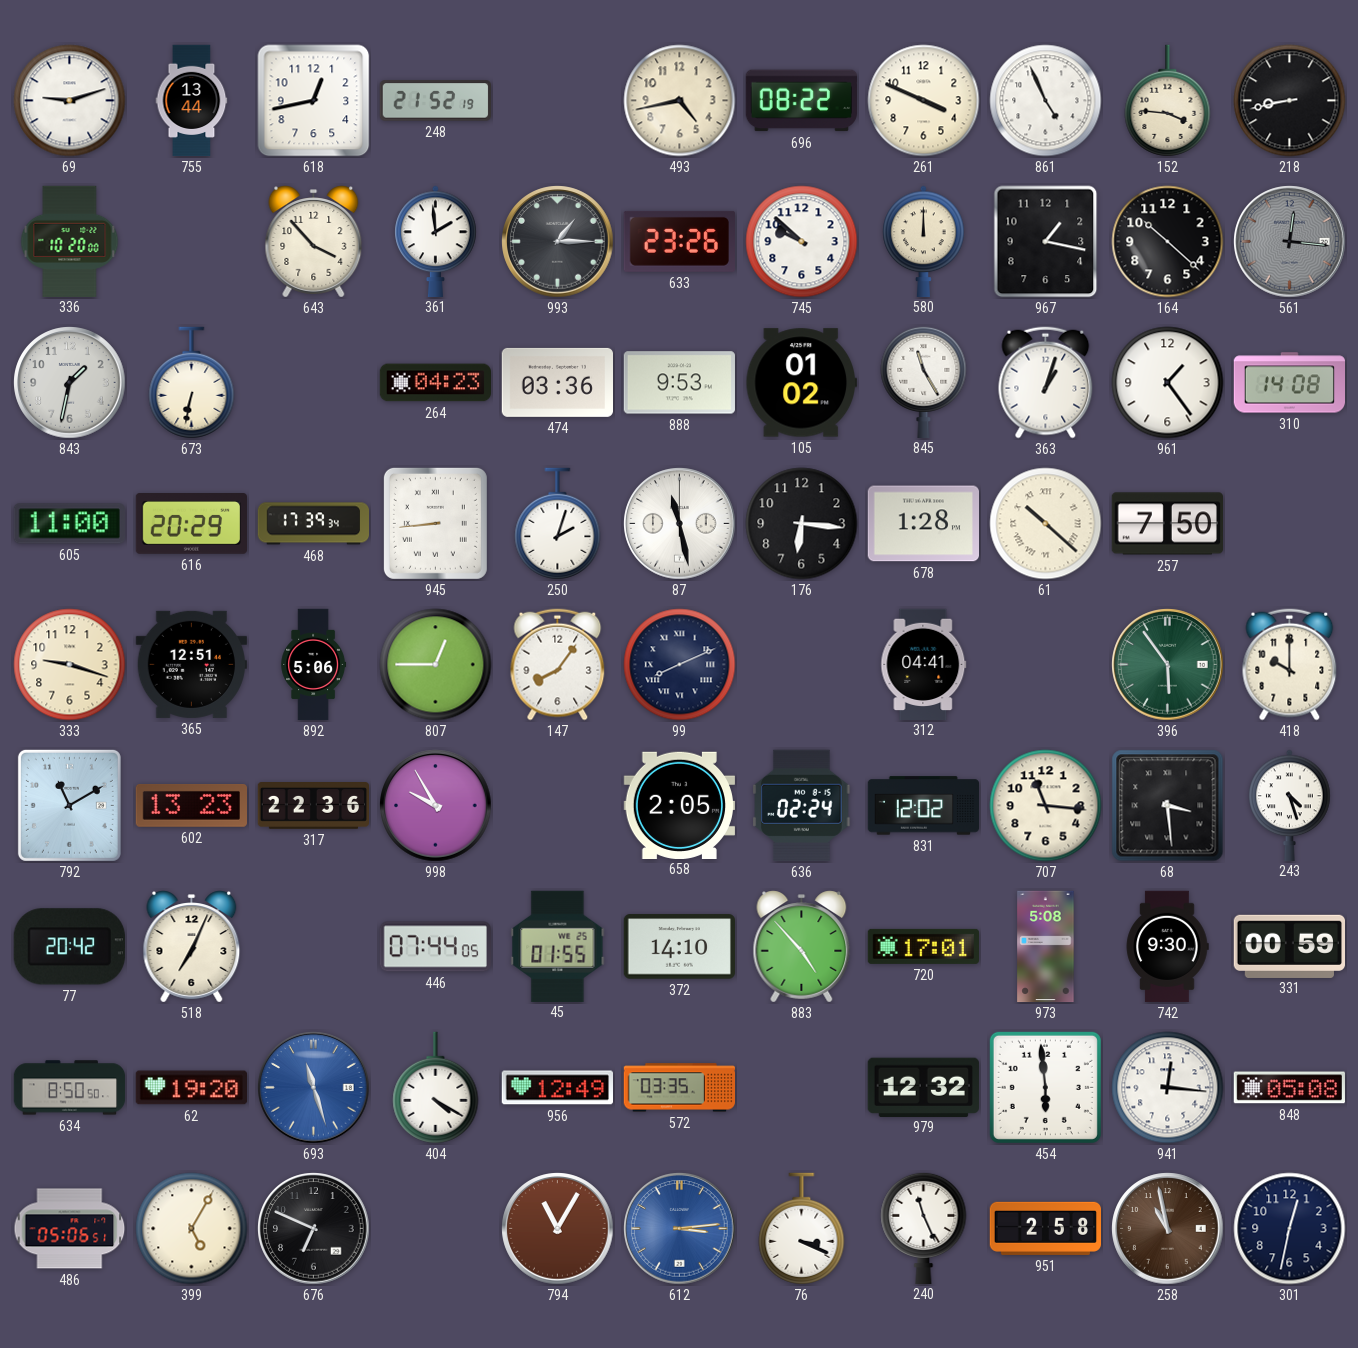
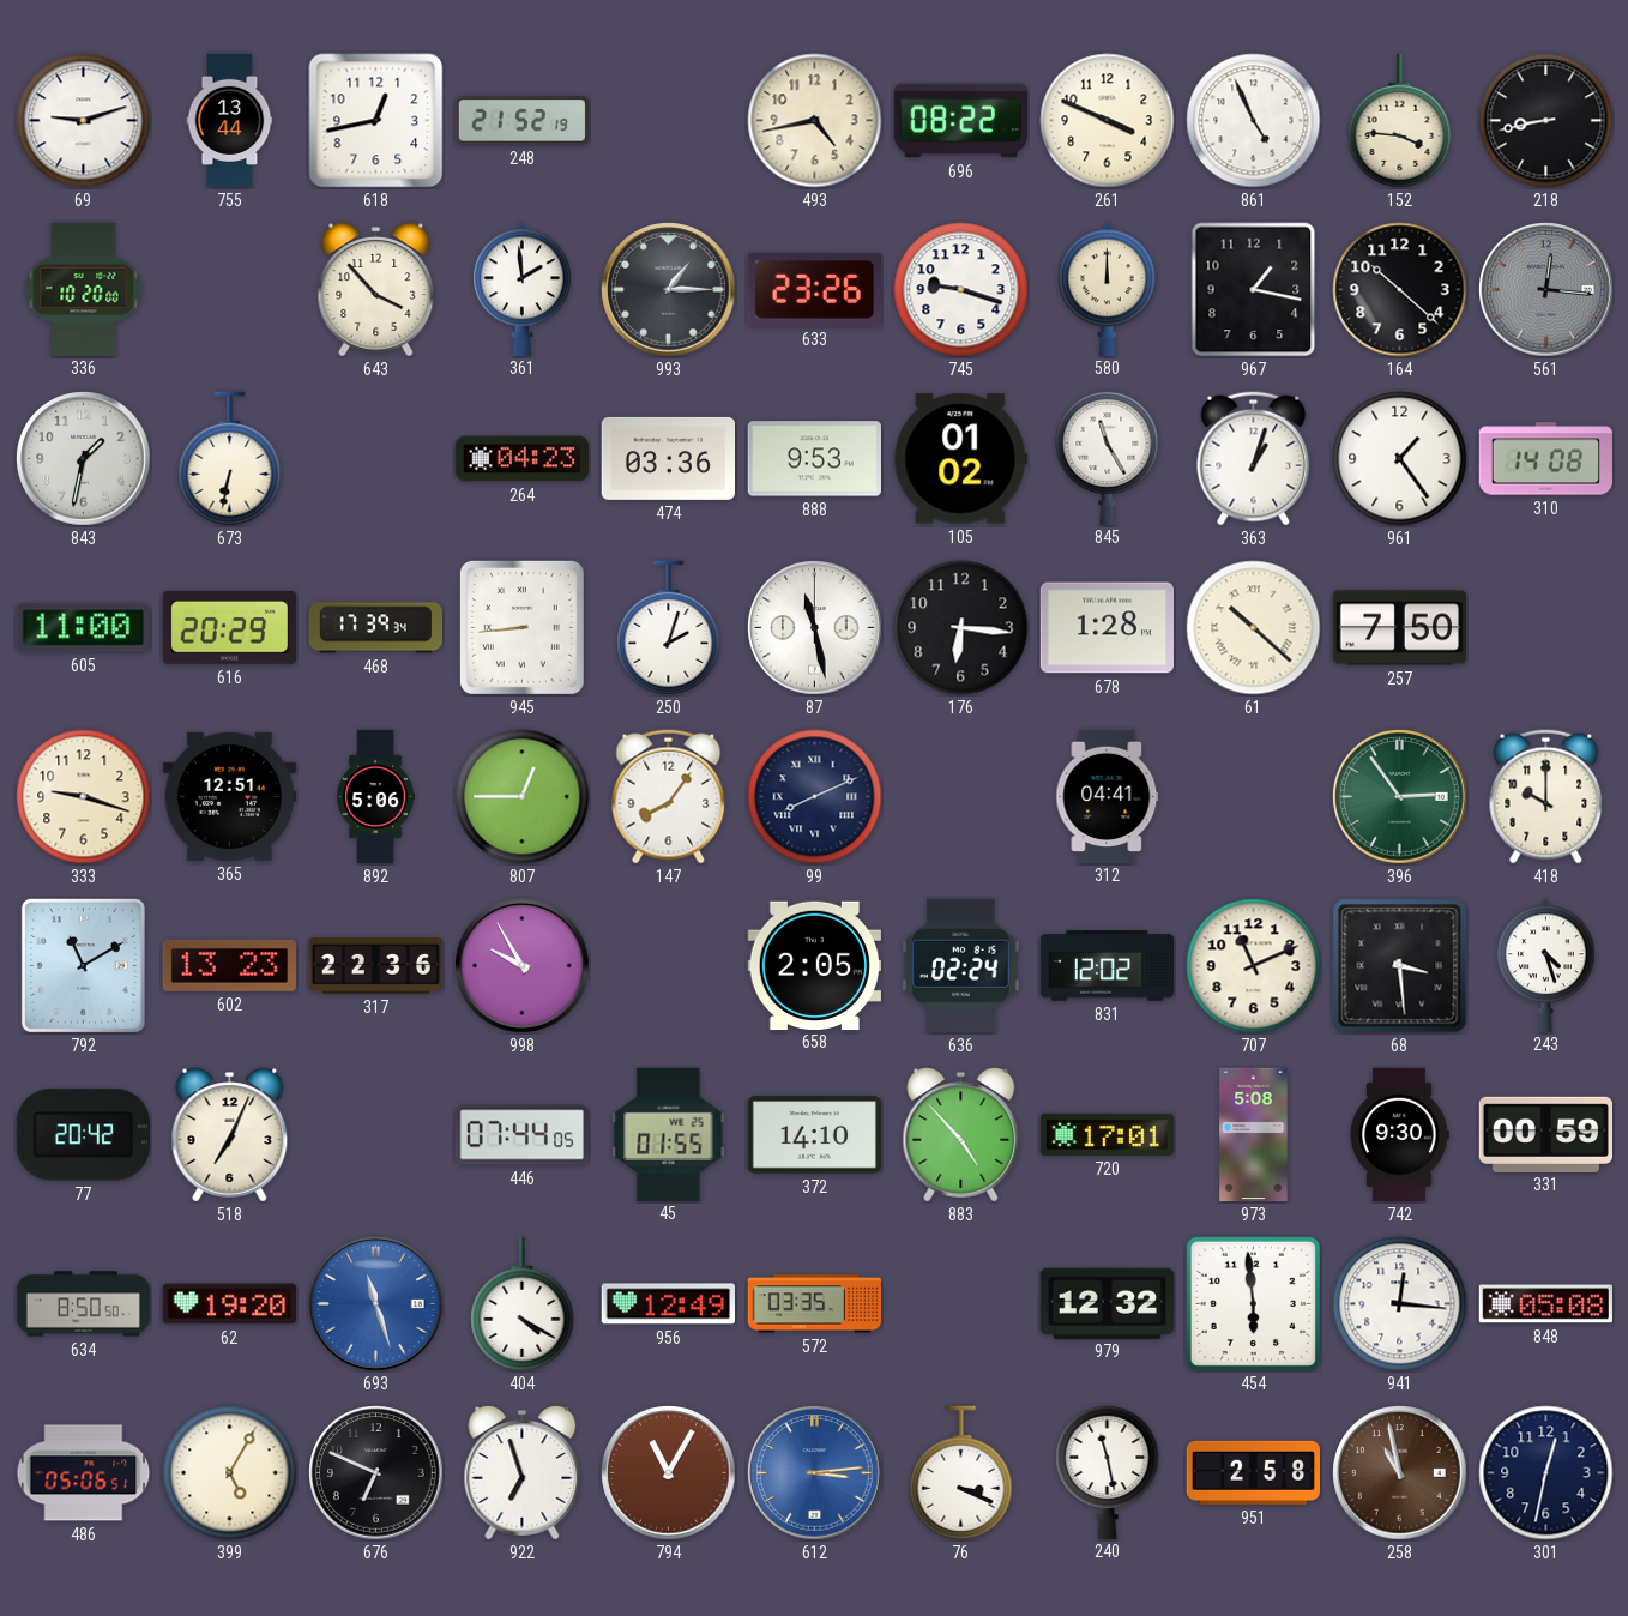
745: 9:52 -> 9:18 (961, 290)
396: 5:54 -> 2:54 (1400, 797)
707: 11:16 -> 11:11 (1254, 966)
922: none -> 6:57 (523, 1473)
240: 11:26 -> 11:28 (1108, 1471)
